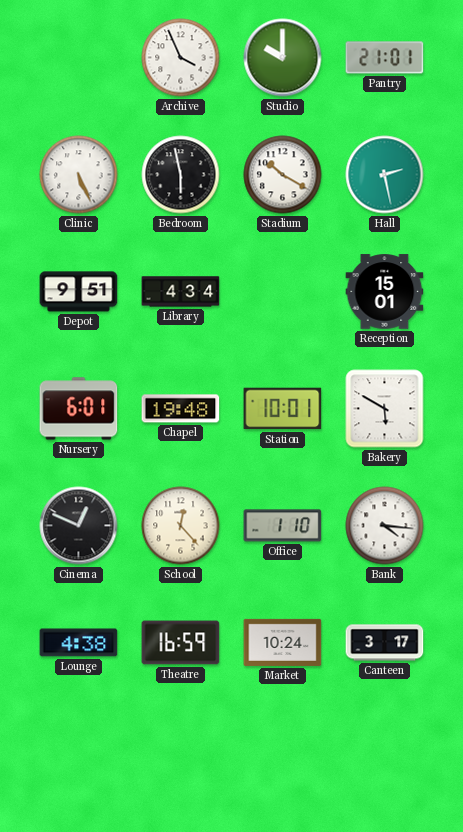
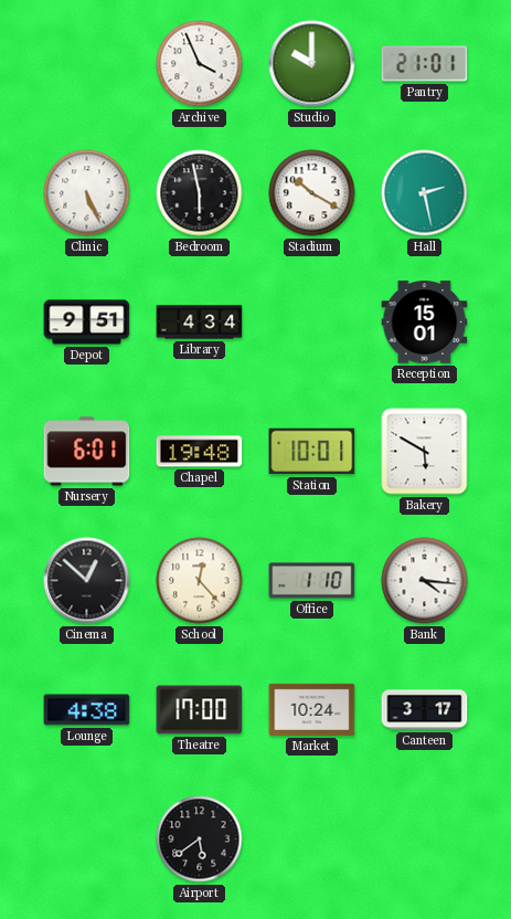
Cinema: 12:49 -> 12:52 (87, 581)
Theatre: 16:59 -> 17:00 (200, 710)
Airport: none -> 5:39 (200, 839)
